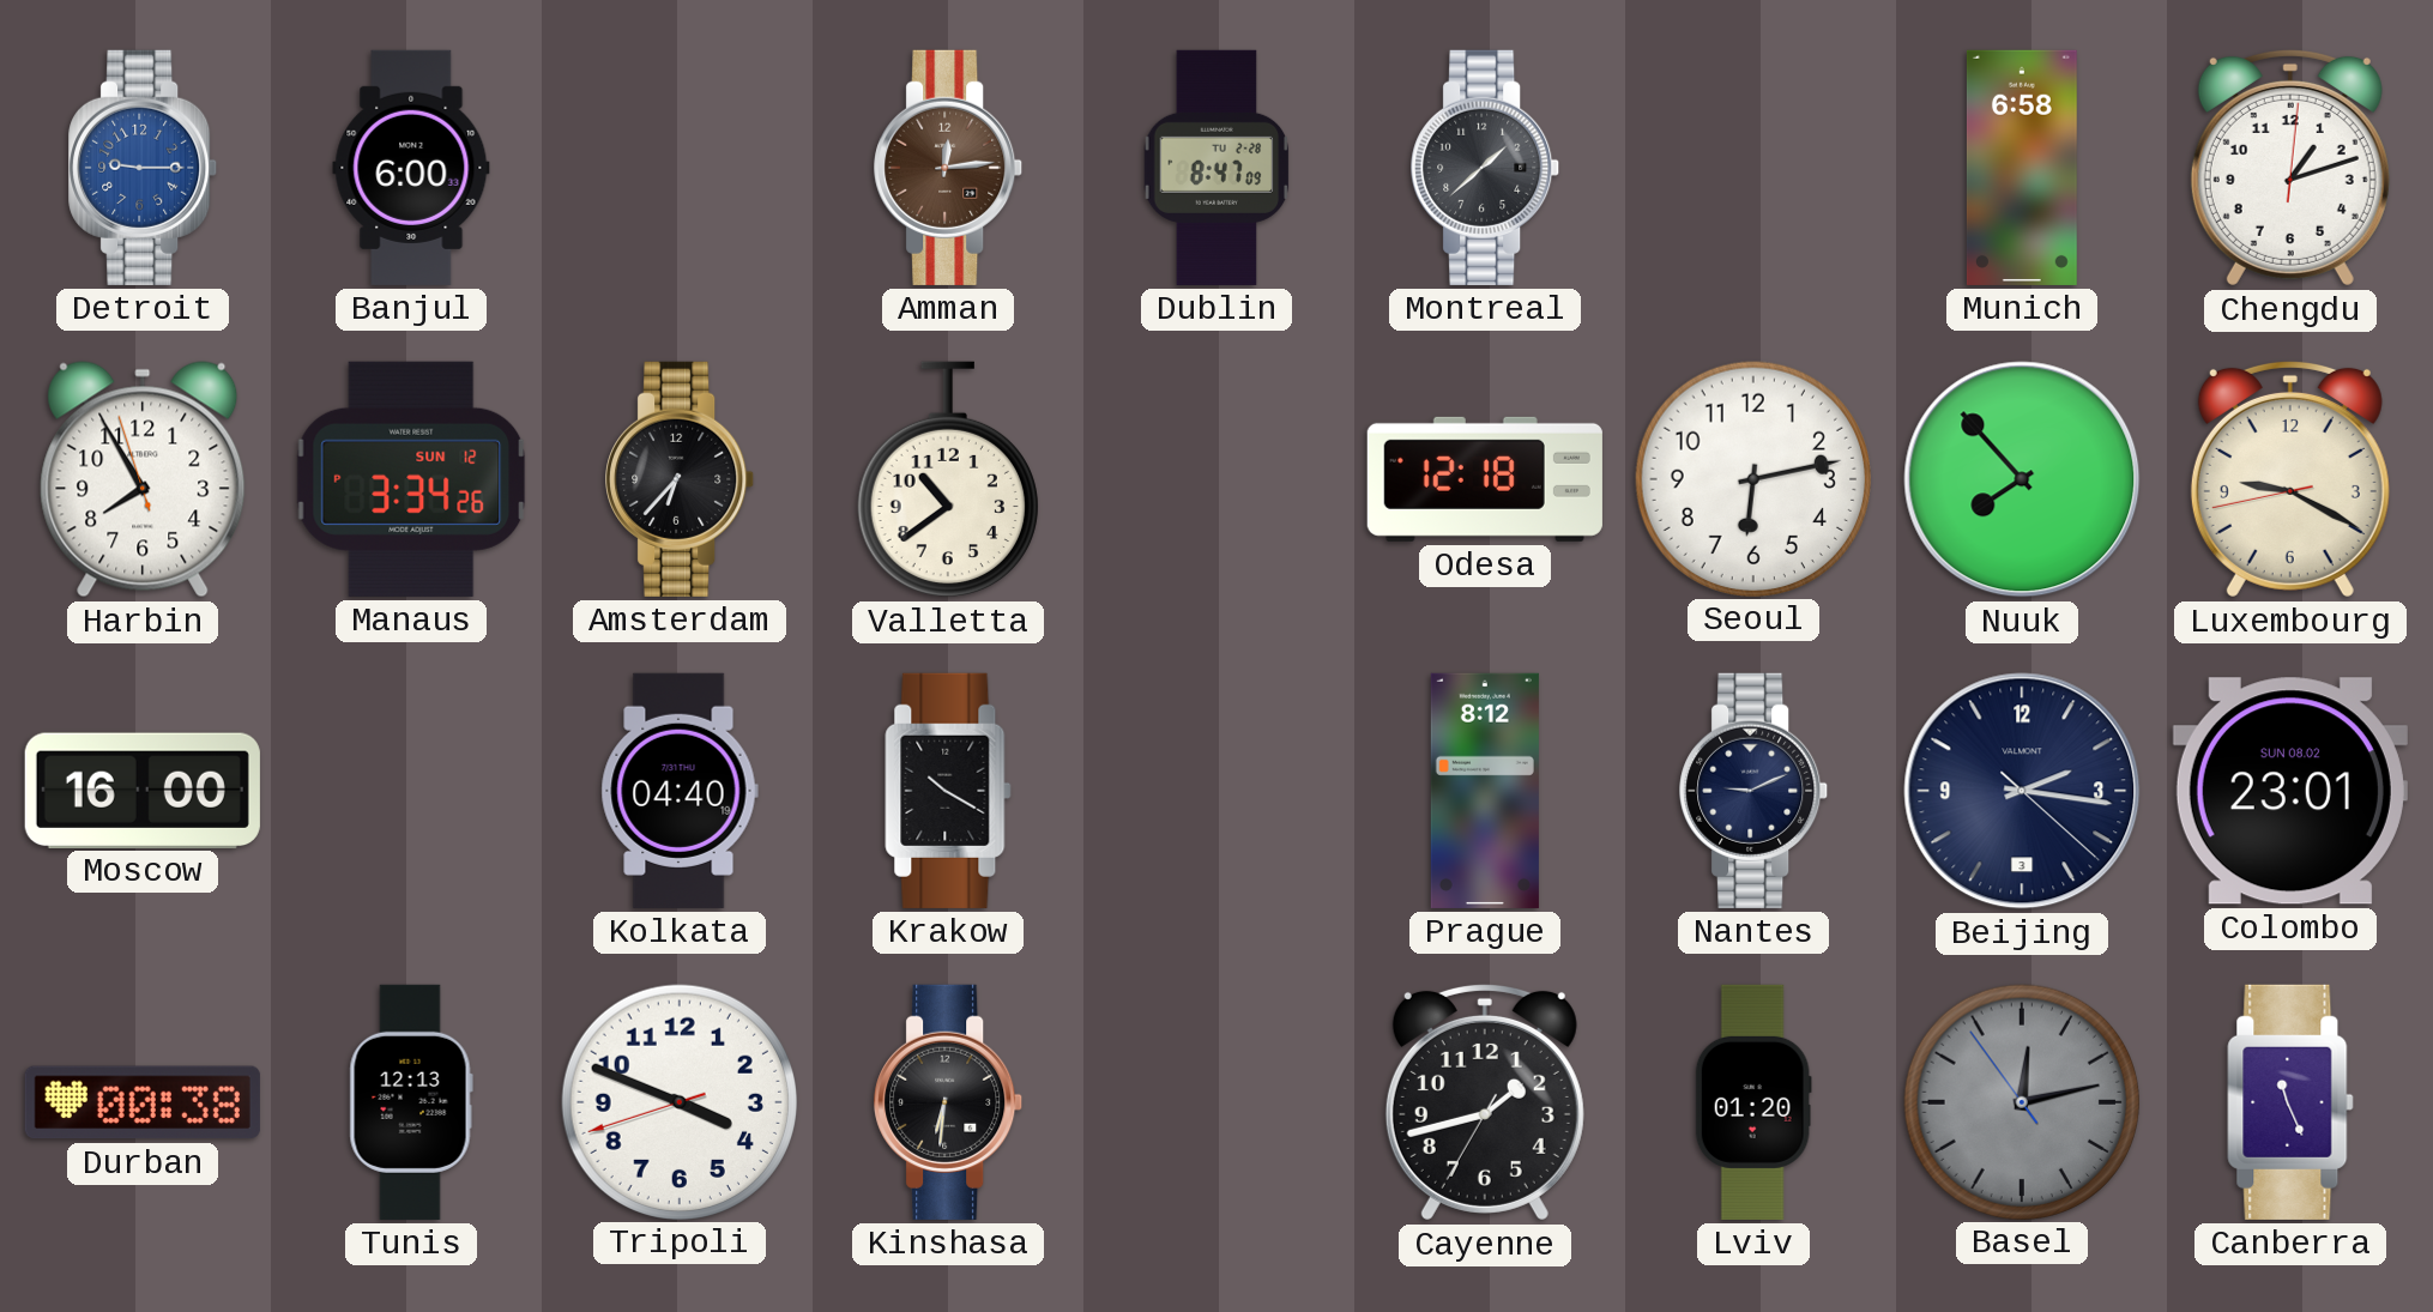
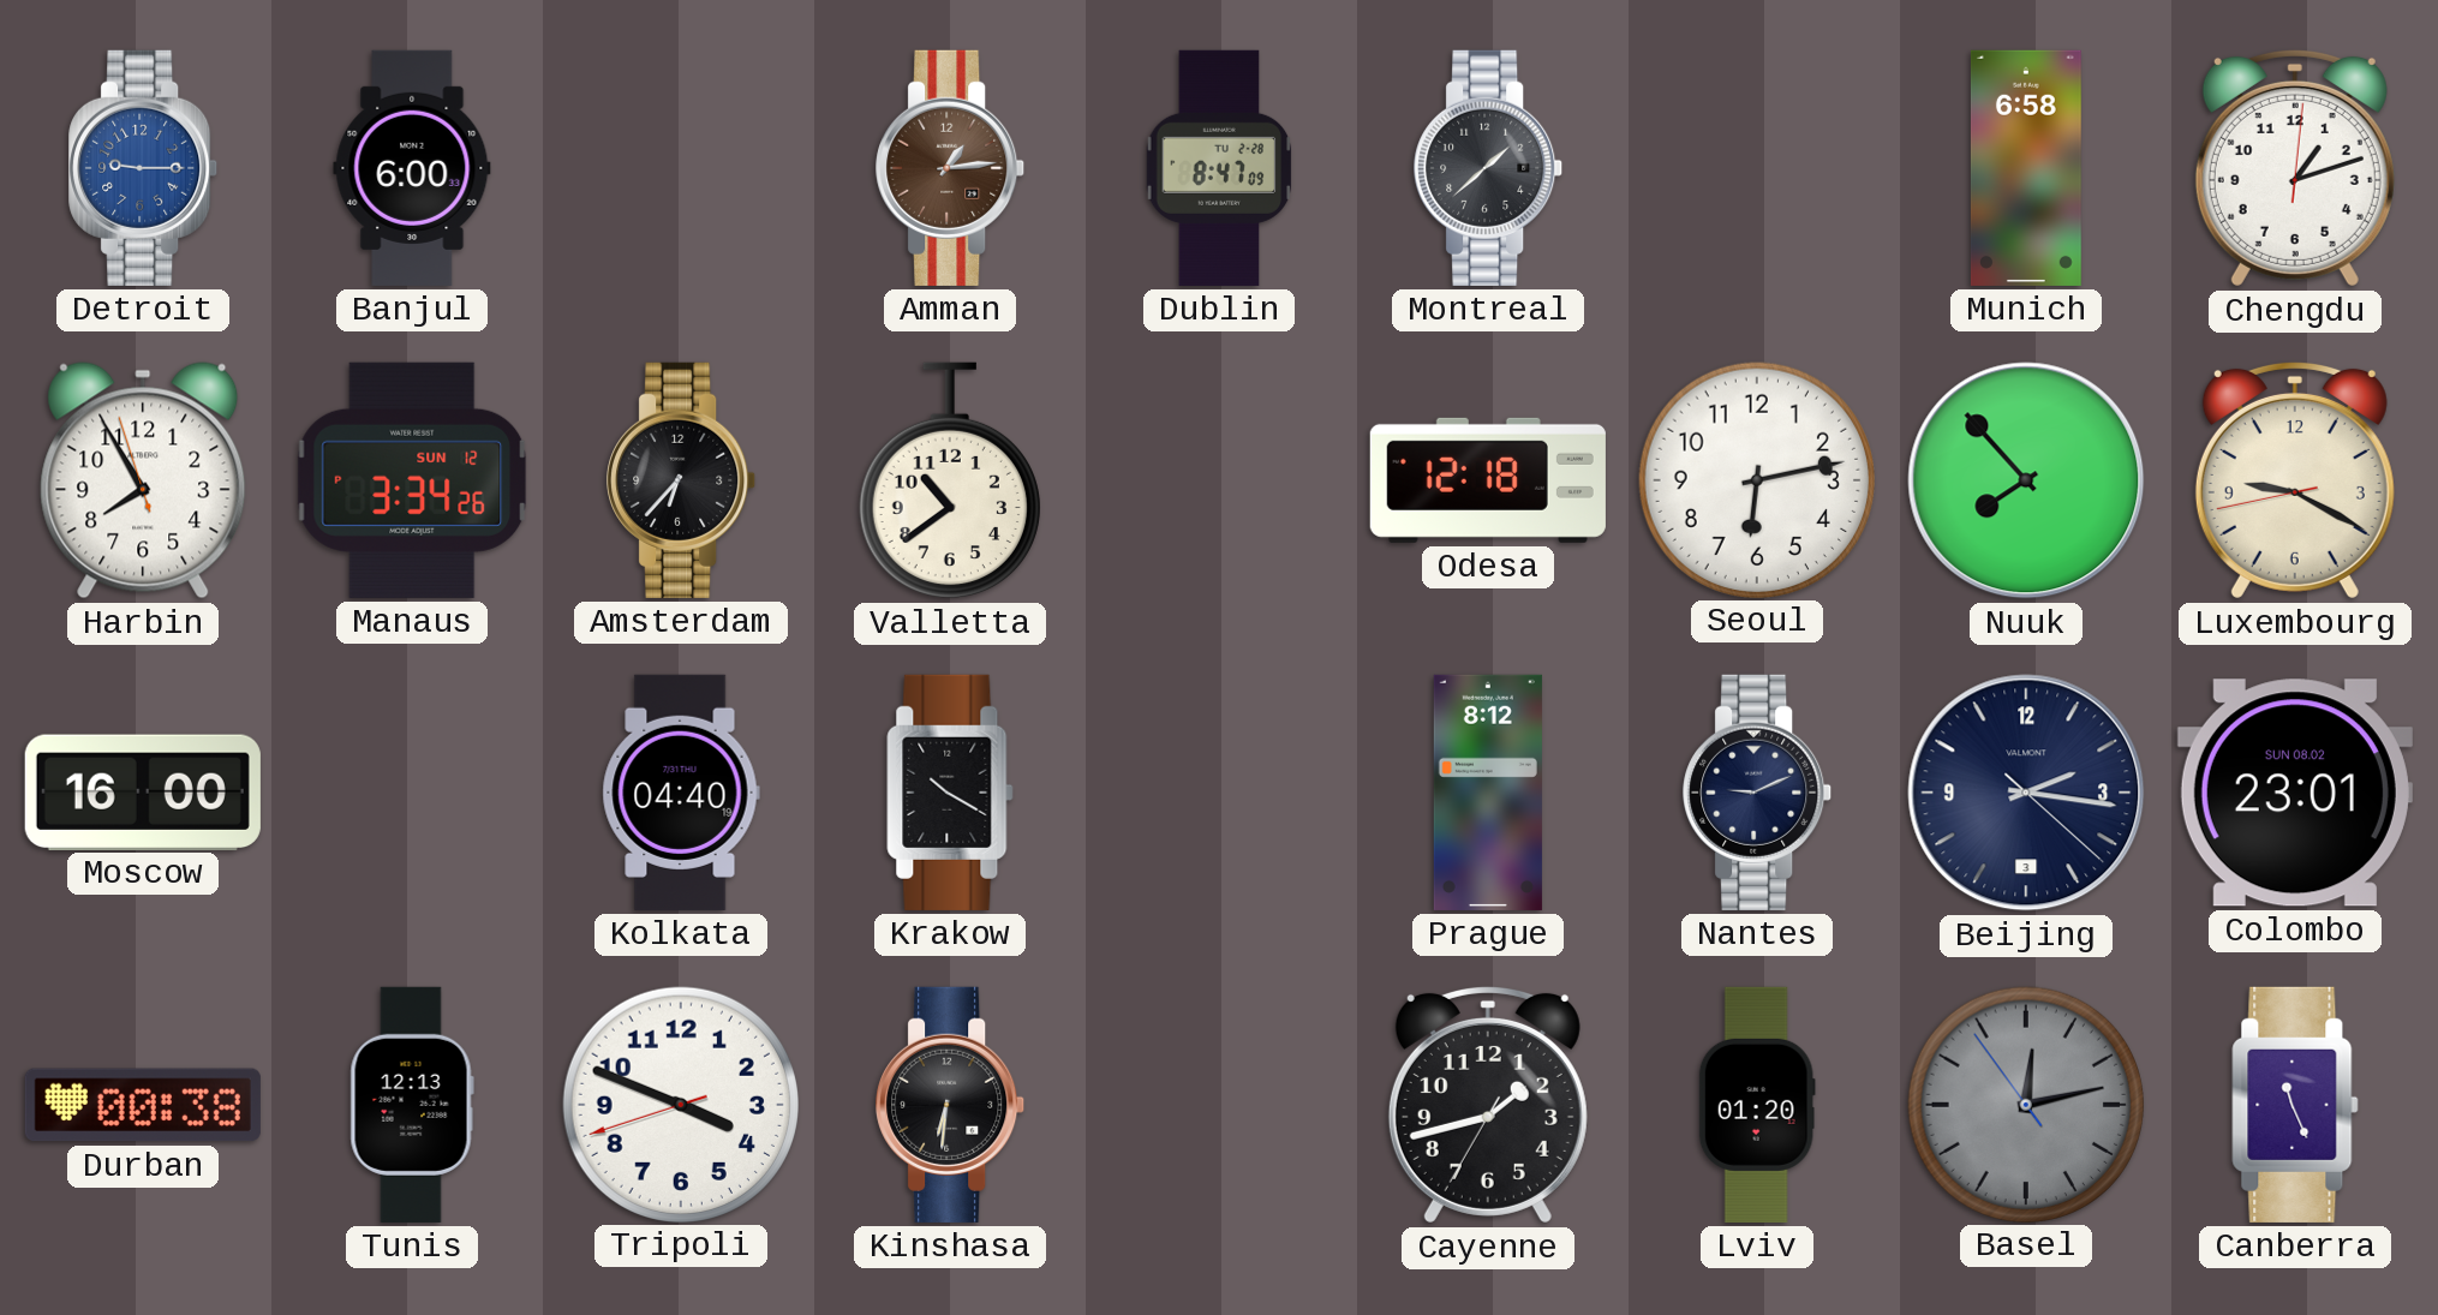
Amman: 12:14 -> 1:14 (951, 168)
